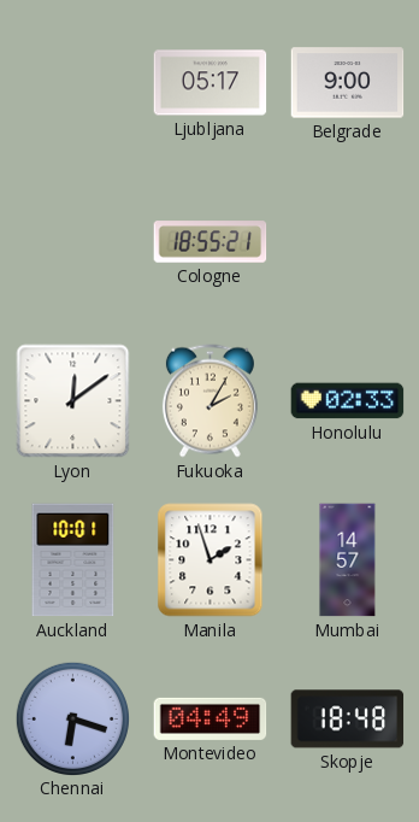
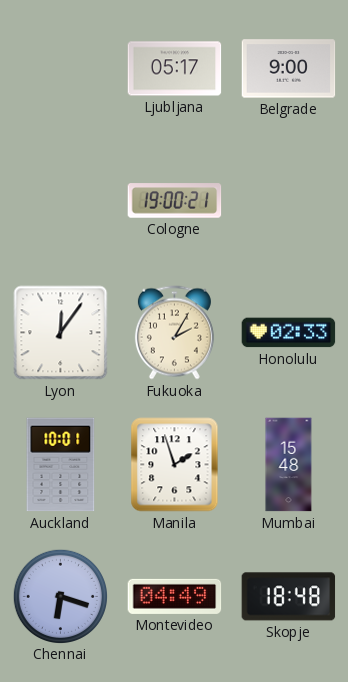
Cologne: 18:55 -> 19:00 (175, 201)
Lyon: 12:09 -> 12:06 (61, 333)
Mumbai: 14:57 -> 15:48 (289, 465)
